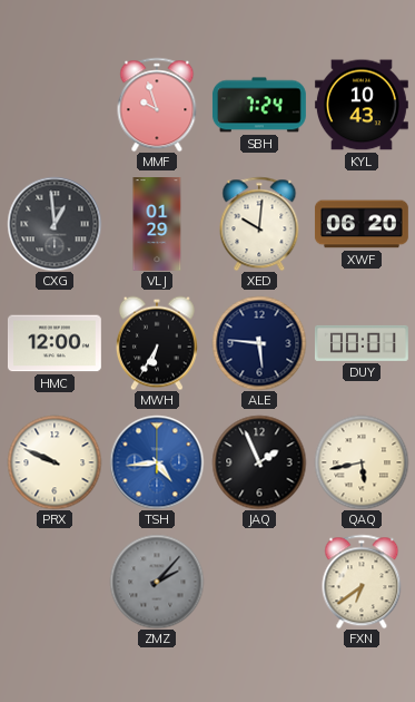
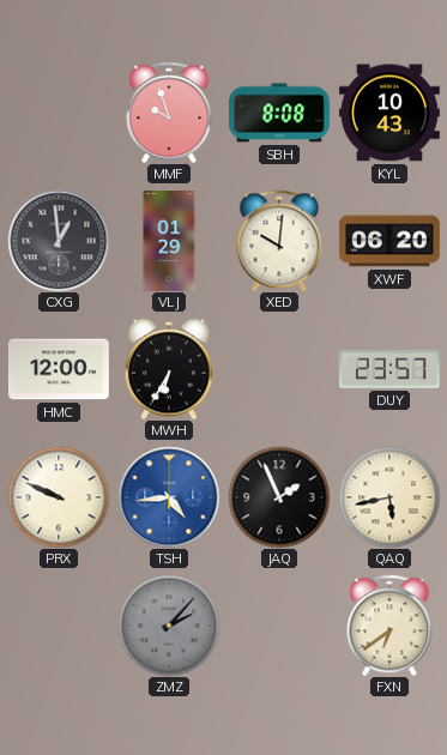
SBH: 7:24 -> 8:08 (279, 113)
ALE: 5:46 -> none (259, 343)
DUY: 00:01 -> 23:57 (389, 369)
